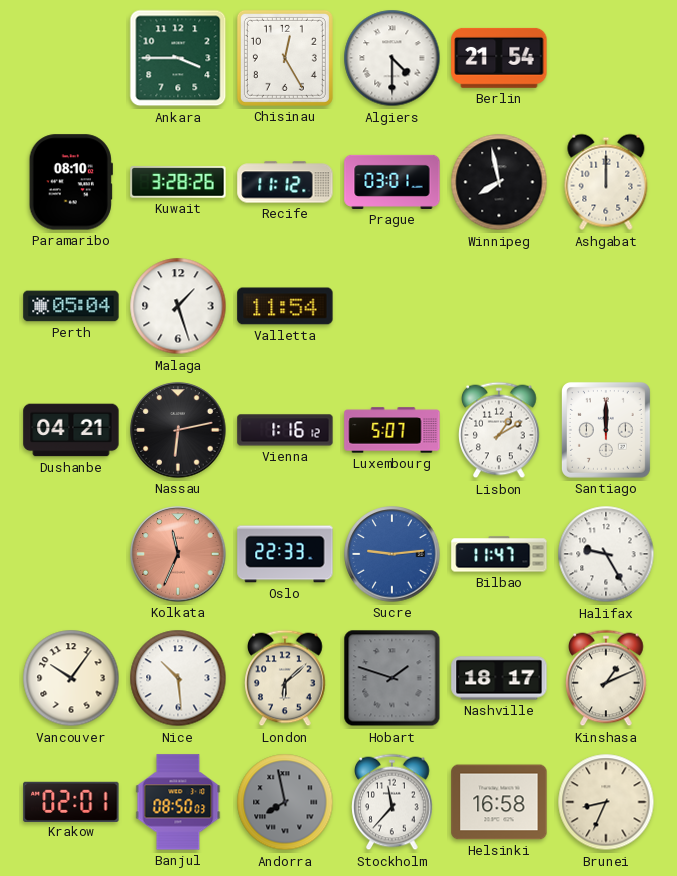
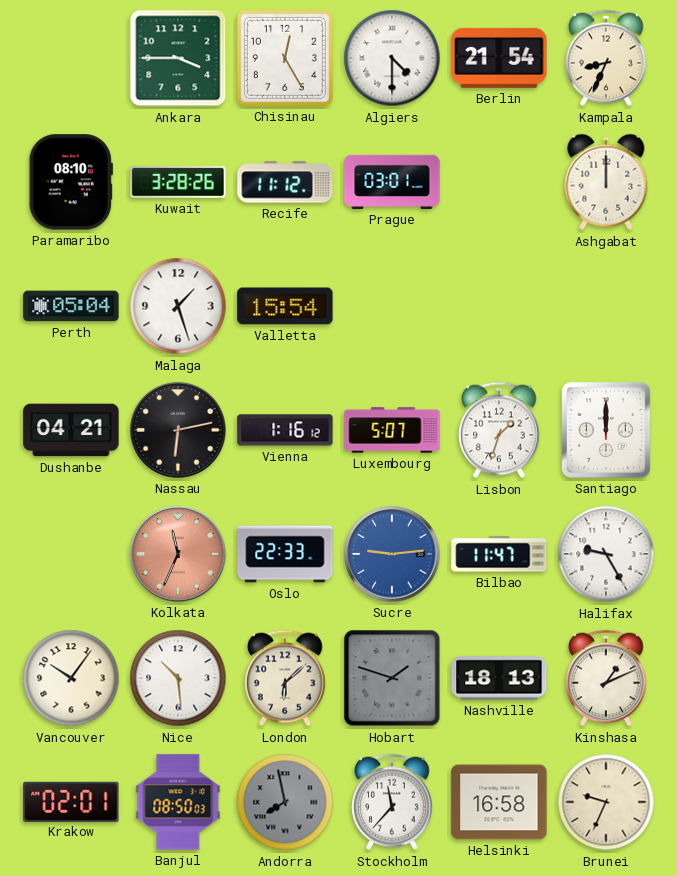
Kampala: none -> 8:34 (606, 58)
Winnipeg: 7:58 -> none (499, 182)
Valletta: 11:54 -> 15:54 (285, 306)
Lisbon: 1:10 -> 1:33 (499, 430)
Nashville: 18:17 -> 18:13 (499, 678)
Brunei: 8:34 -> 9:34 (606, 802)
